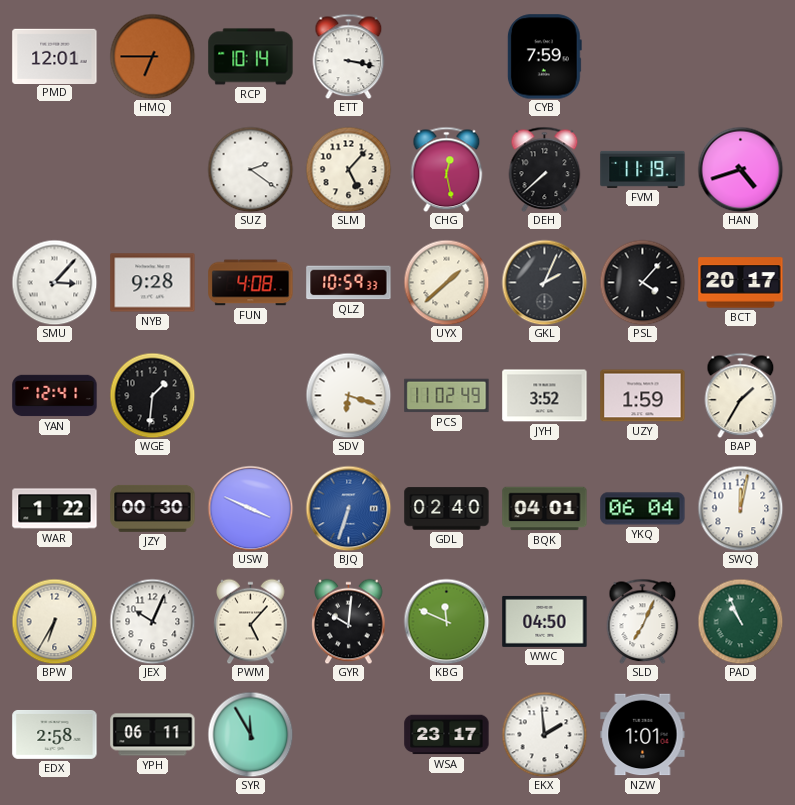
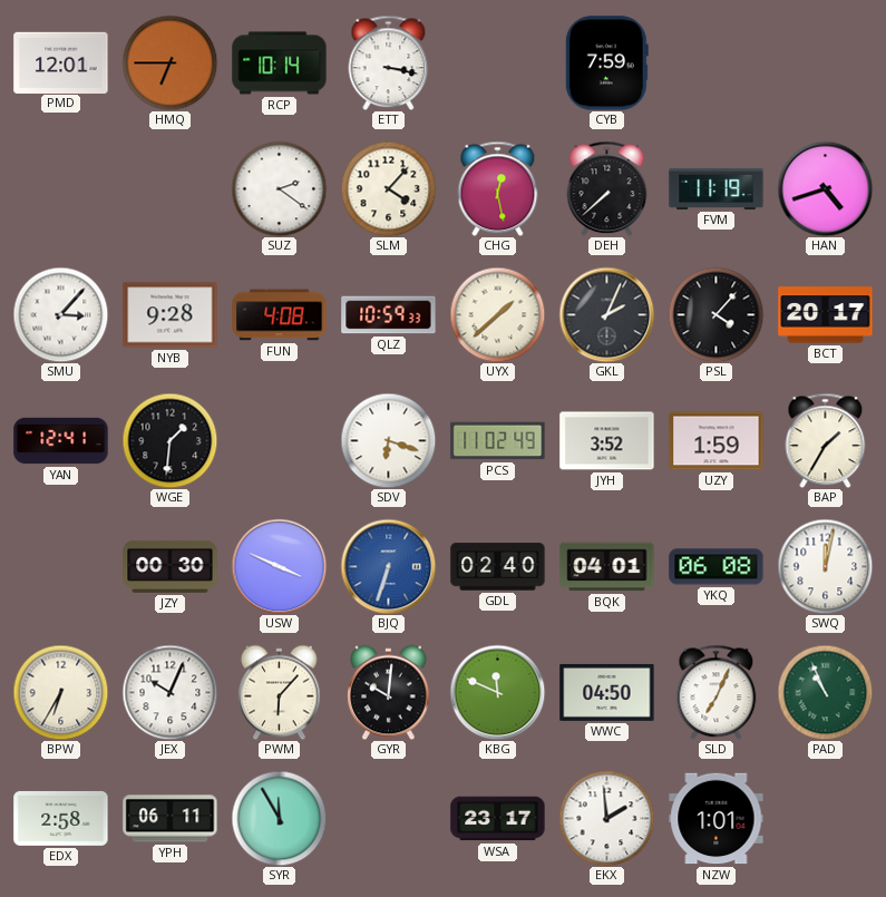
SLM: 5:07 -> 4:07 (388, 188)
WAR: 1:22 -> none (55, 509)
YKQ: 06:04 -> 06:08 (717, 567)
PWM: 5:07 -> 6:07 (280, 692)
